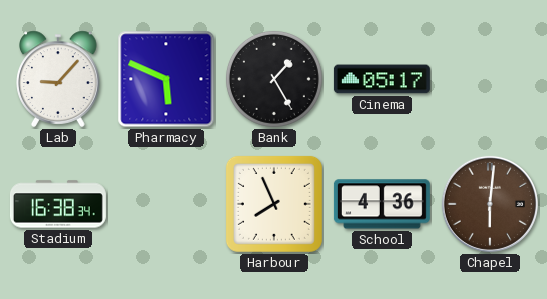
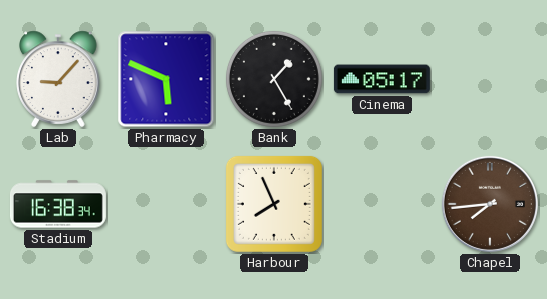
School: 4:36 -> none (382, 204)
Chapel: 6:01 -> 7:44 (490, 204)
